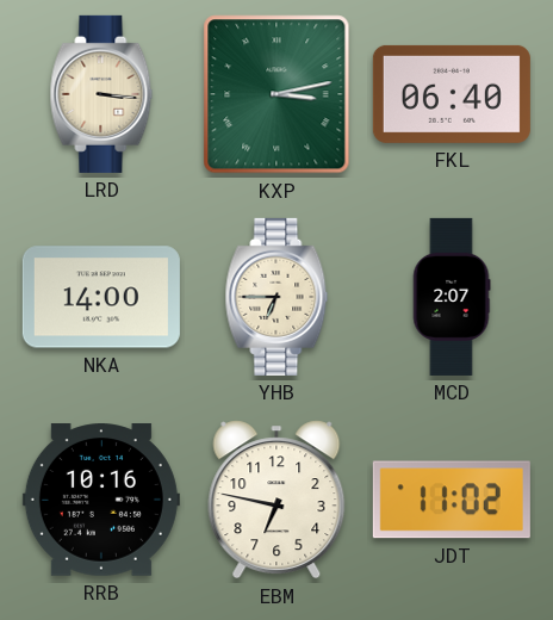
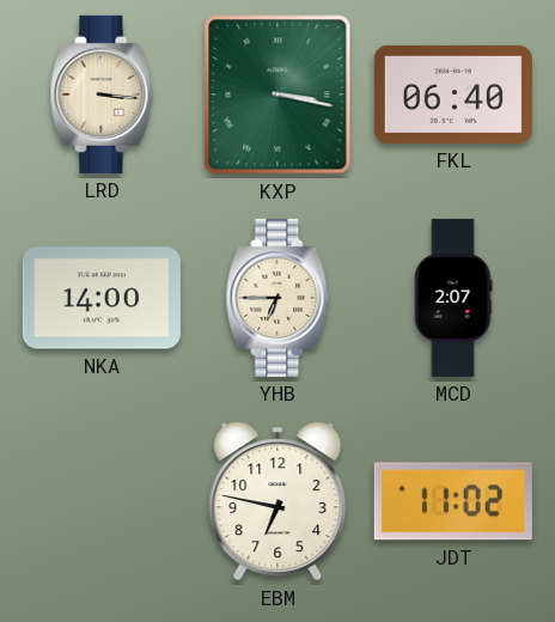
KXP: 3:13 -> 3:17 (277, 94)
RRB: 10:16 -> none (101, 500)
